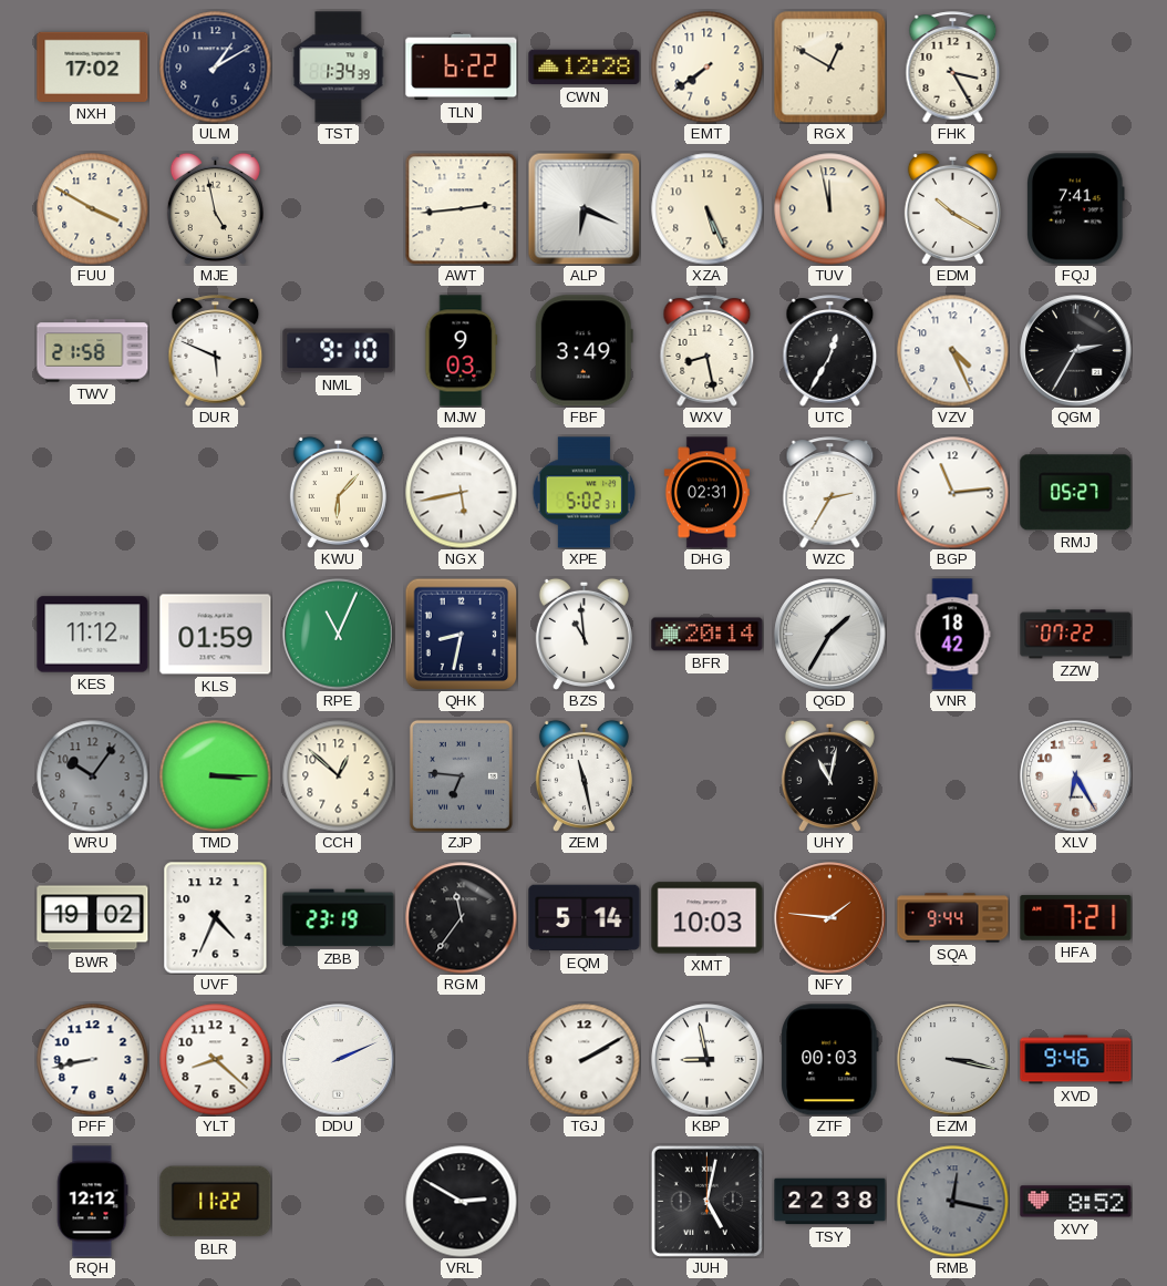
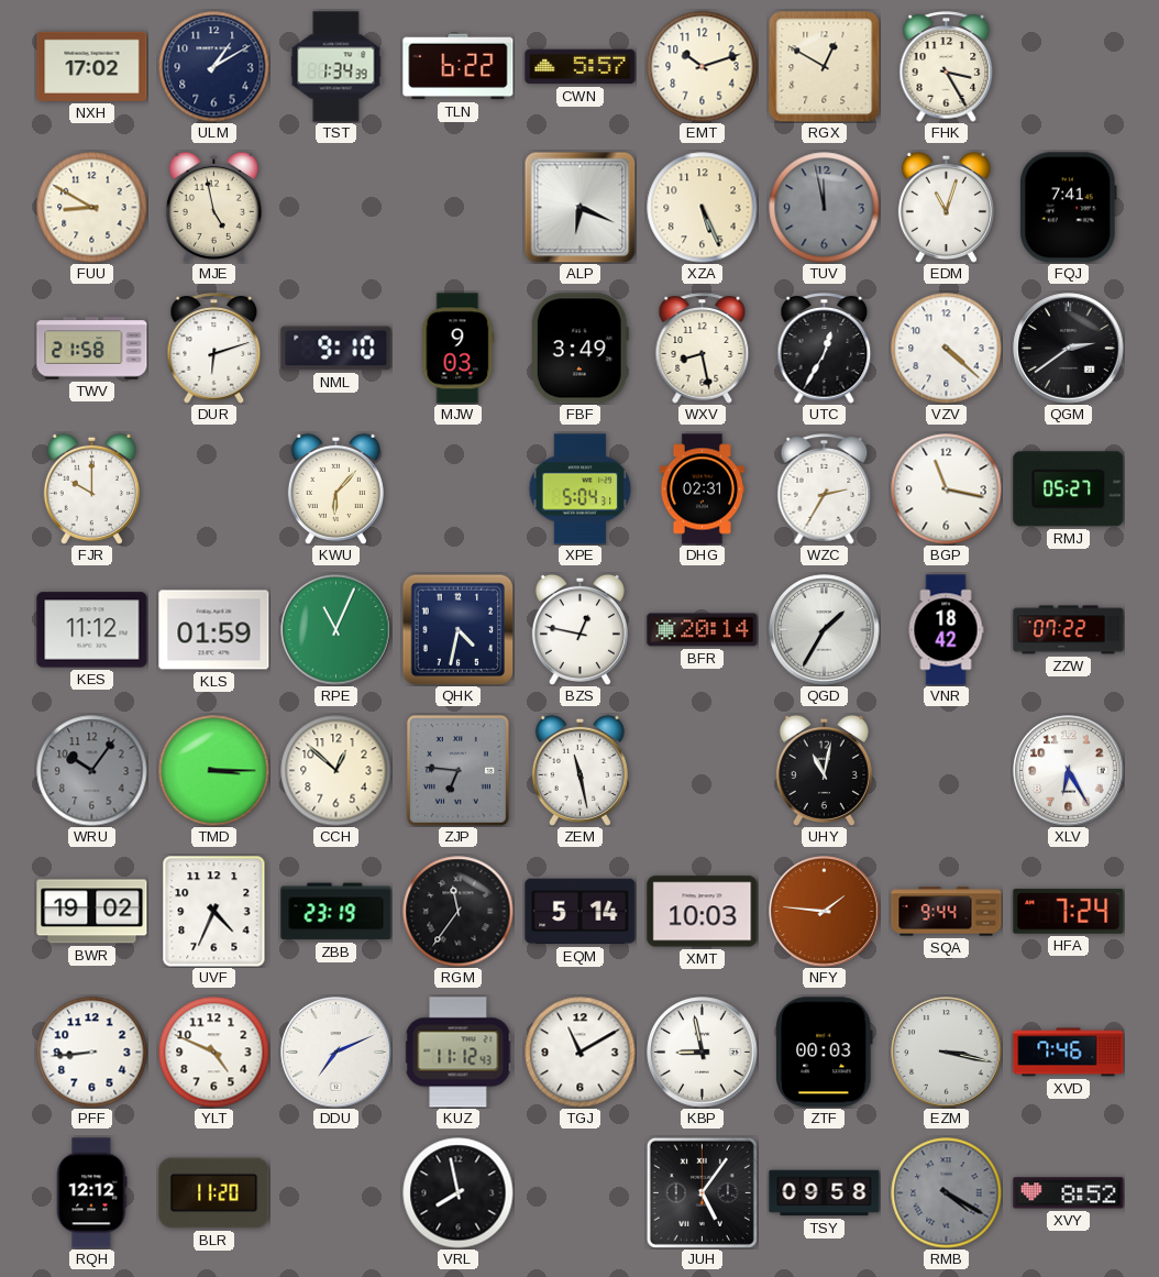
CWN: 12:28 -> 5:57 (581, 67)
EMT: 7:39 -> 10:12 (703, 67)
FUU: 3:50 -> 8:50 (92, 208)
AWT: 2:44 -> none (462, 209)
TUV dial: cream -> grey (825, 208)
EDM: 10:20 -> 11:03 (946, 207)
DUR: 5:49 -> 6:12 (214, 349)
VZV: 4:26 -> 4:22 (947, 349)
QGM: 2:35 -> 2:39 (1069, 349)
FJR: none -> 10:00 (91, 488)
NGX: 5:43 -> none (462, 493)
XPE: 5:02 -> 5:04 (581, 489)
BGP: 11:14 -> 11:17 (947, 489)
QHK: 8:32 -> 4:32 (457, 629)
BZS: 10:59 -> 12:47 (579, 629)
HFA: 7:21 -> 7:24 (1069, 912)
PFF: 8:43 -> 8:44 (92, 1053)
YLT: 8:22 -> 4:49 (214, 1053)
DDU: 2:11 -> 7:11 (336, 1053)
KUZ: none -> 11:12 (459, 1053)
TGJ: 2:10 -> 11:10 (581, 1053)
XVD: 9:46 -> 7:46 (1069, 1053)
BLR: 11:22 -> 11:20 (214, 1193)
VRL: 2:50 -> 7:58 (459, 1193)
JUH: 5:02 -> 5:06 (702, 1192)
TSY: 22:38 -> 09:58 (825, 1193)
RMB: 12:17 -> 4:20 (947, 1193)
